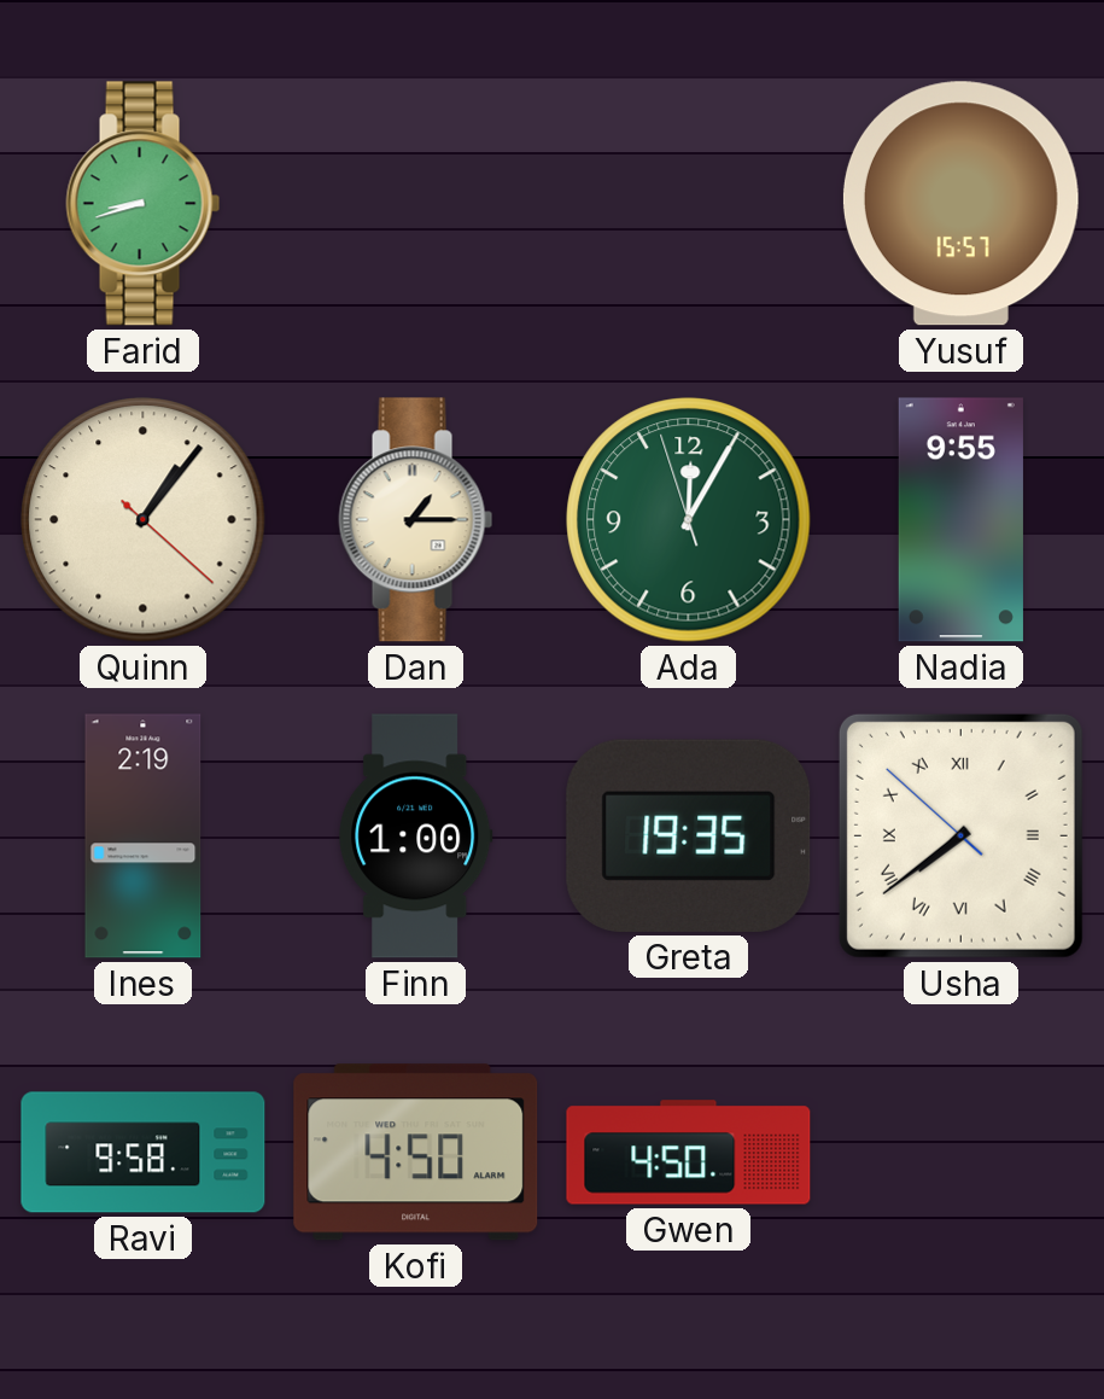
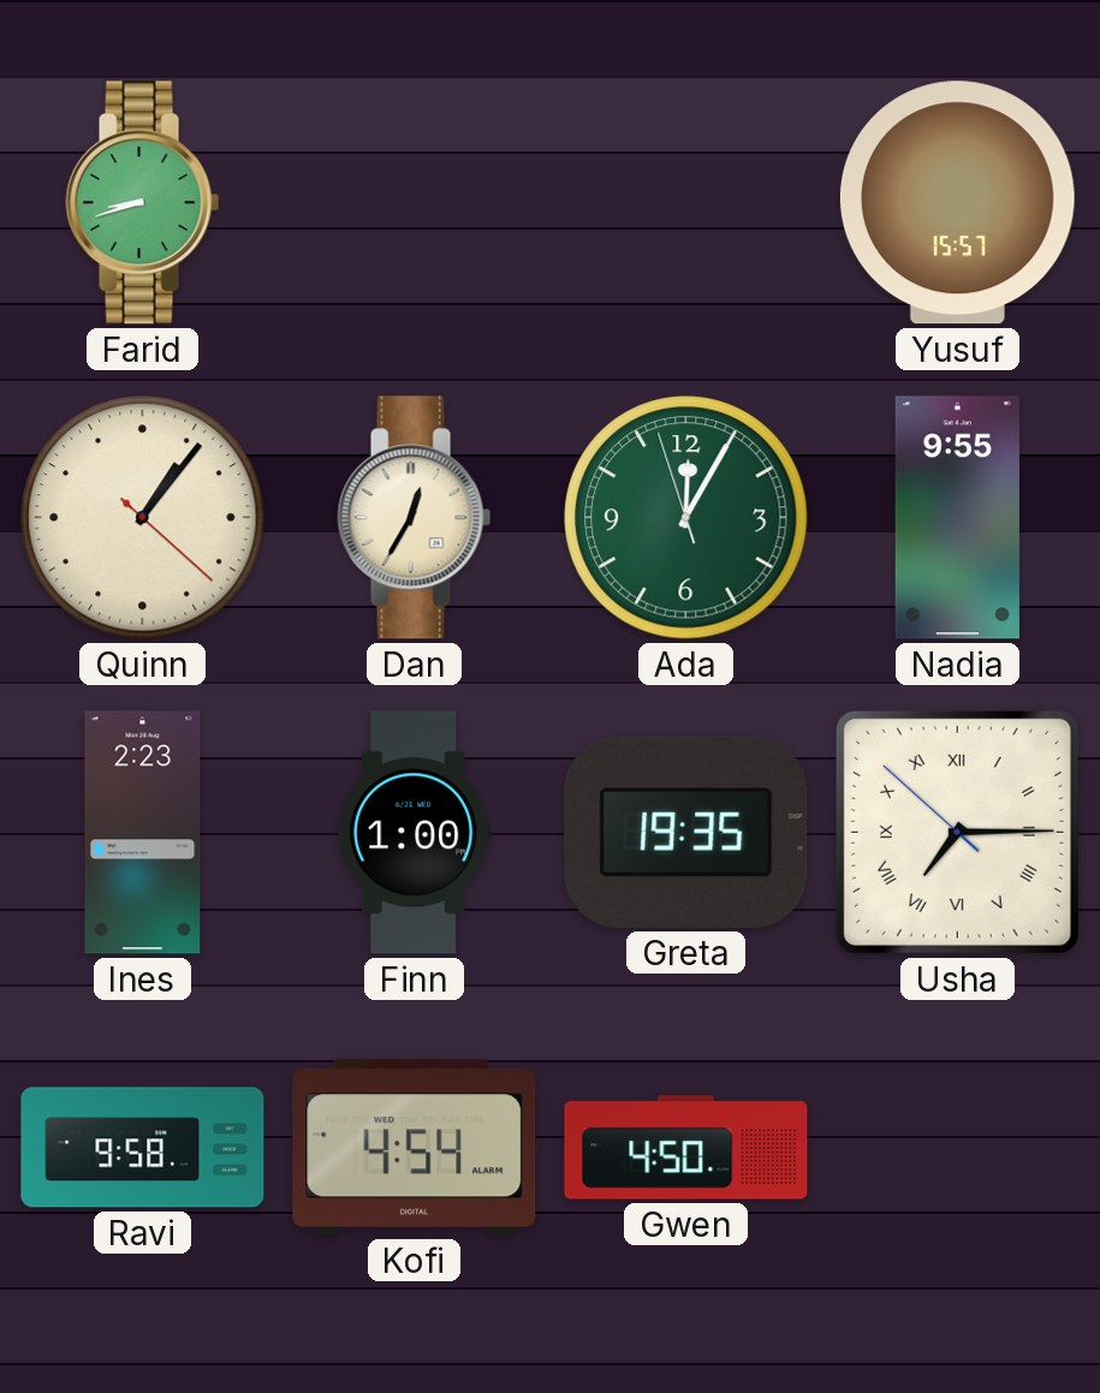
Dan: 1:15 -> 12:35 (415, 518)
Ines: 2:19 -> 2:23 (143, 833)
Usha: 7:38 -> 7:14 (957, 832)
Kofi: 4:50 -> 4:54 (415, 1148)
